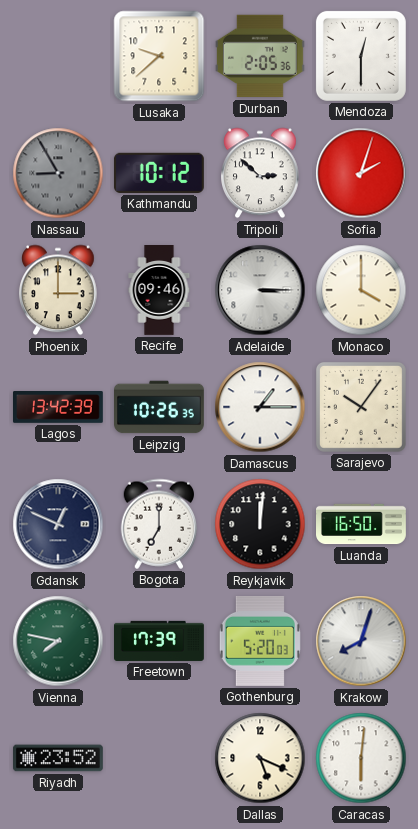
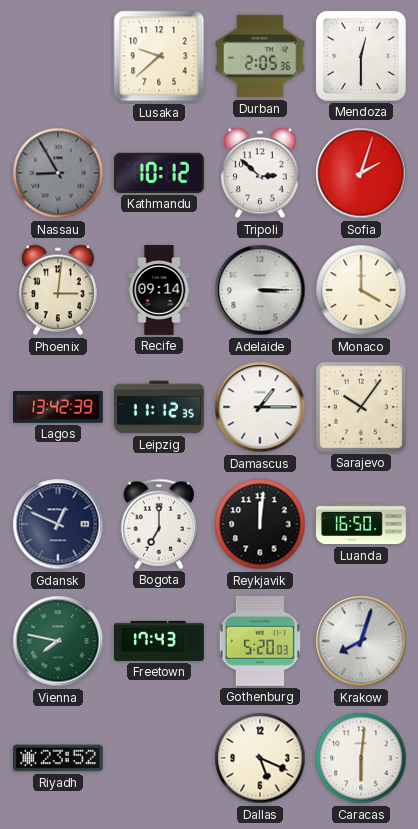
Phoenix: 3:00 -> 3:01 (59, 290)
Recife: 09:46 -> 09:14 (159, 291)
Leipzig: 10:26 -> 11:12 (160, 407)
Freetown: 17:39 -> 17:43 (160, 641)
